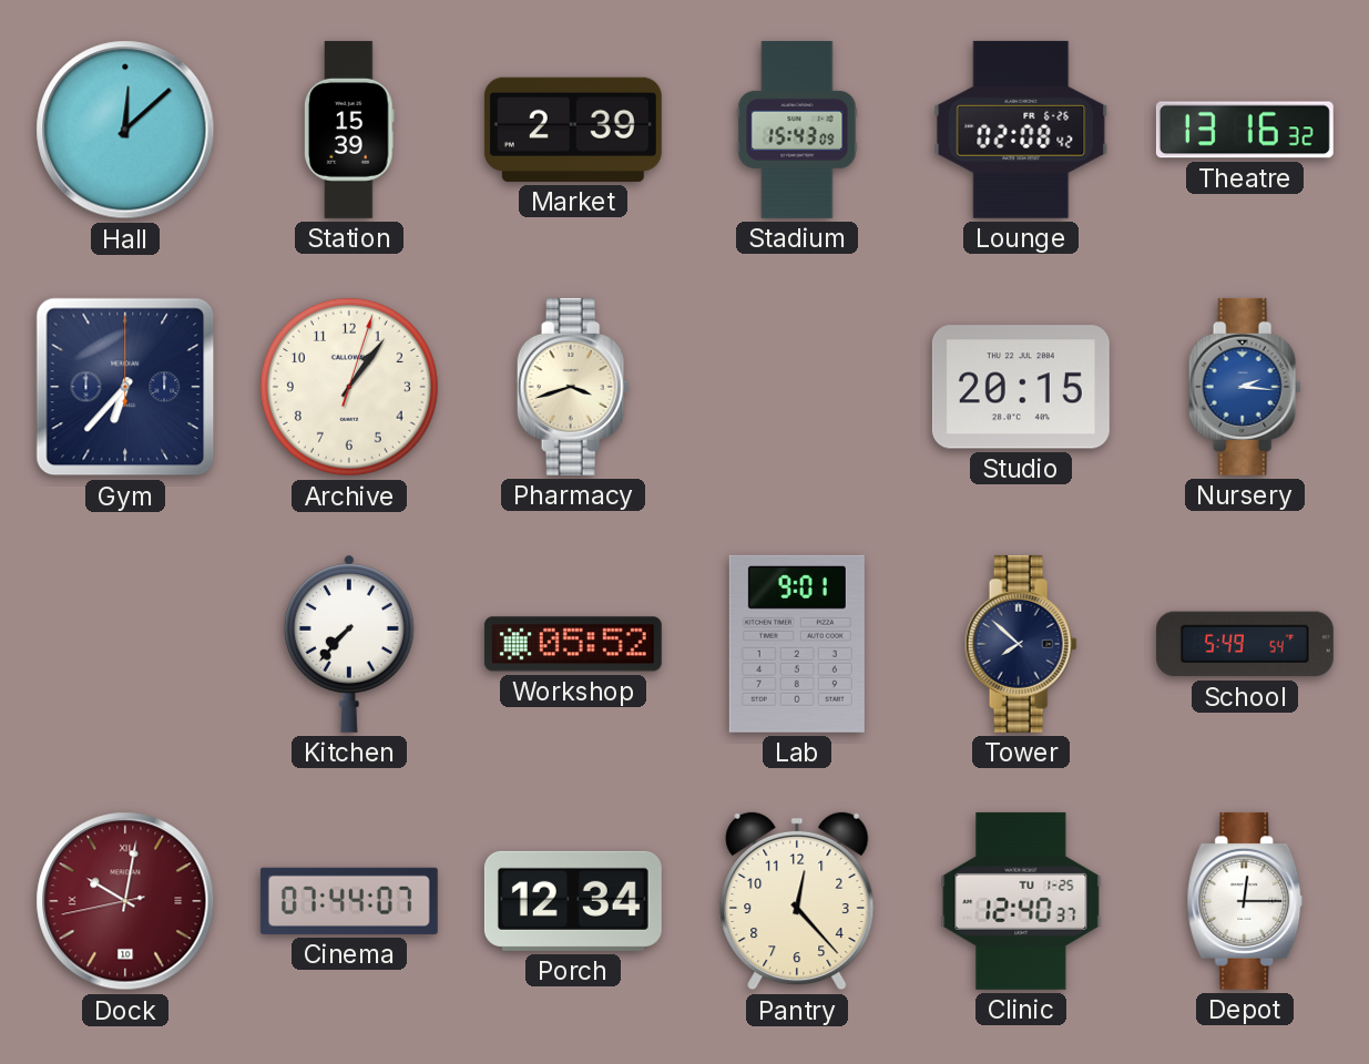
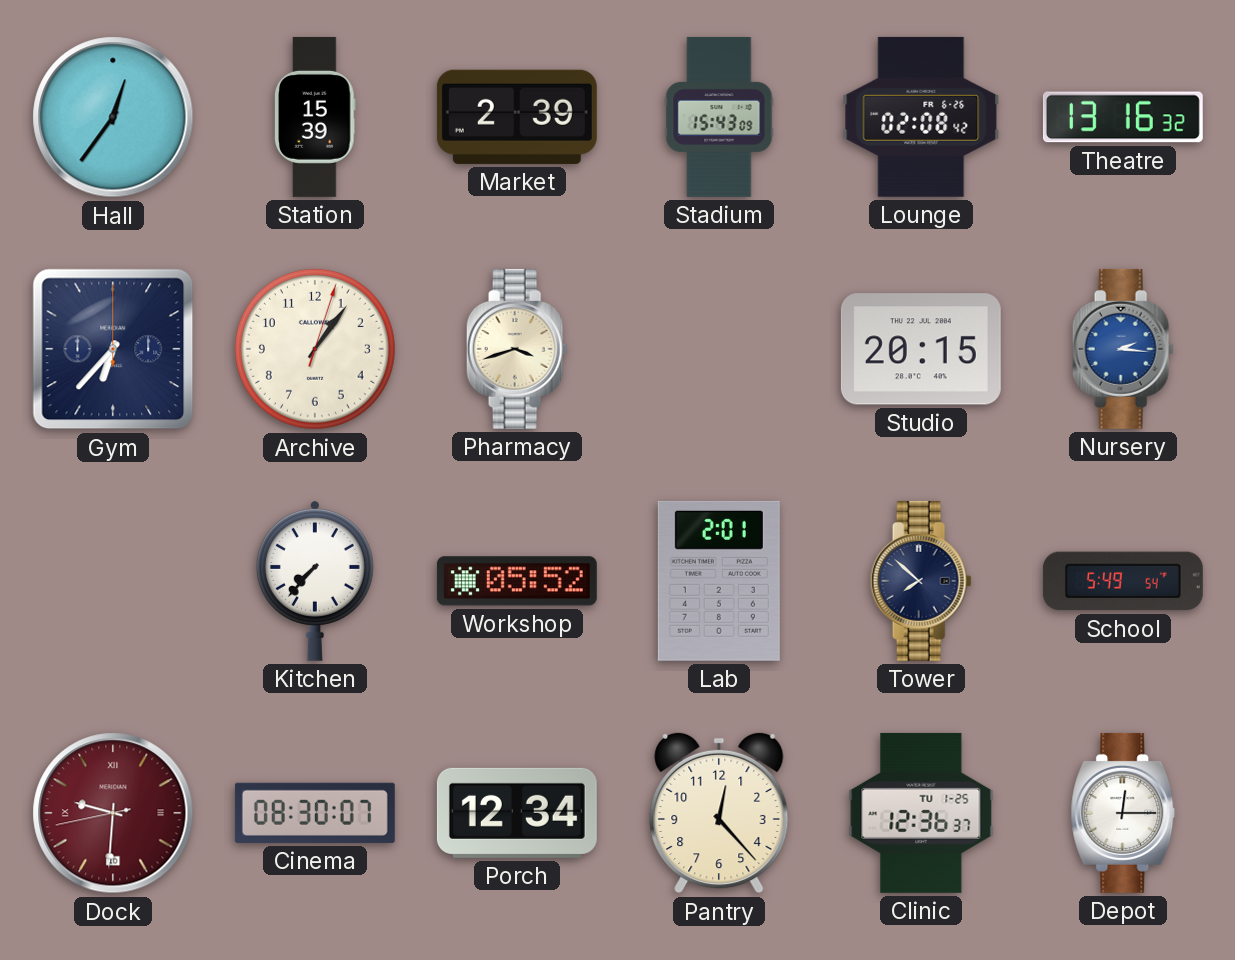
Hall: 12:08 -> 12:36 (113, 117)
Lab: 9:01 -> 2:01 (719, 581)
Dock: 10:01 -> 9:30 (113, 813)
Cinema: 07:44 -> 08:30 (315, 813)
Clinic: 12:40 -> 12:36 (921, 813)
